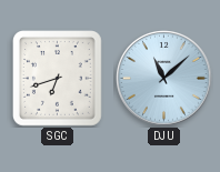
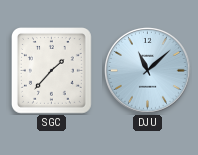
SGC: 6:42 -> 1:37 (52, 71)
